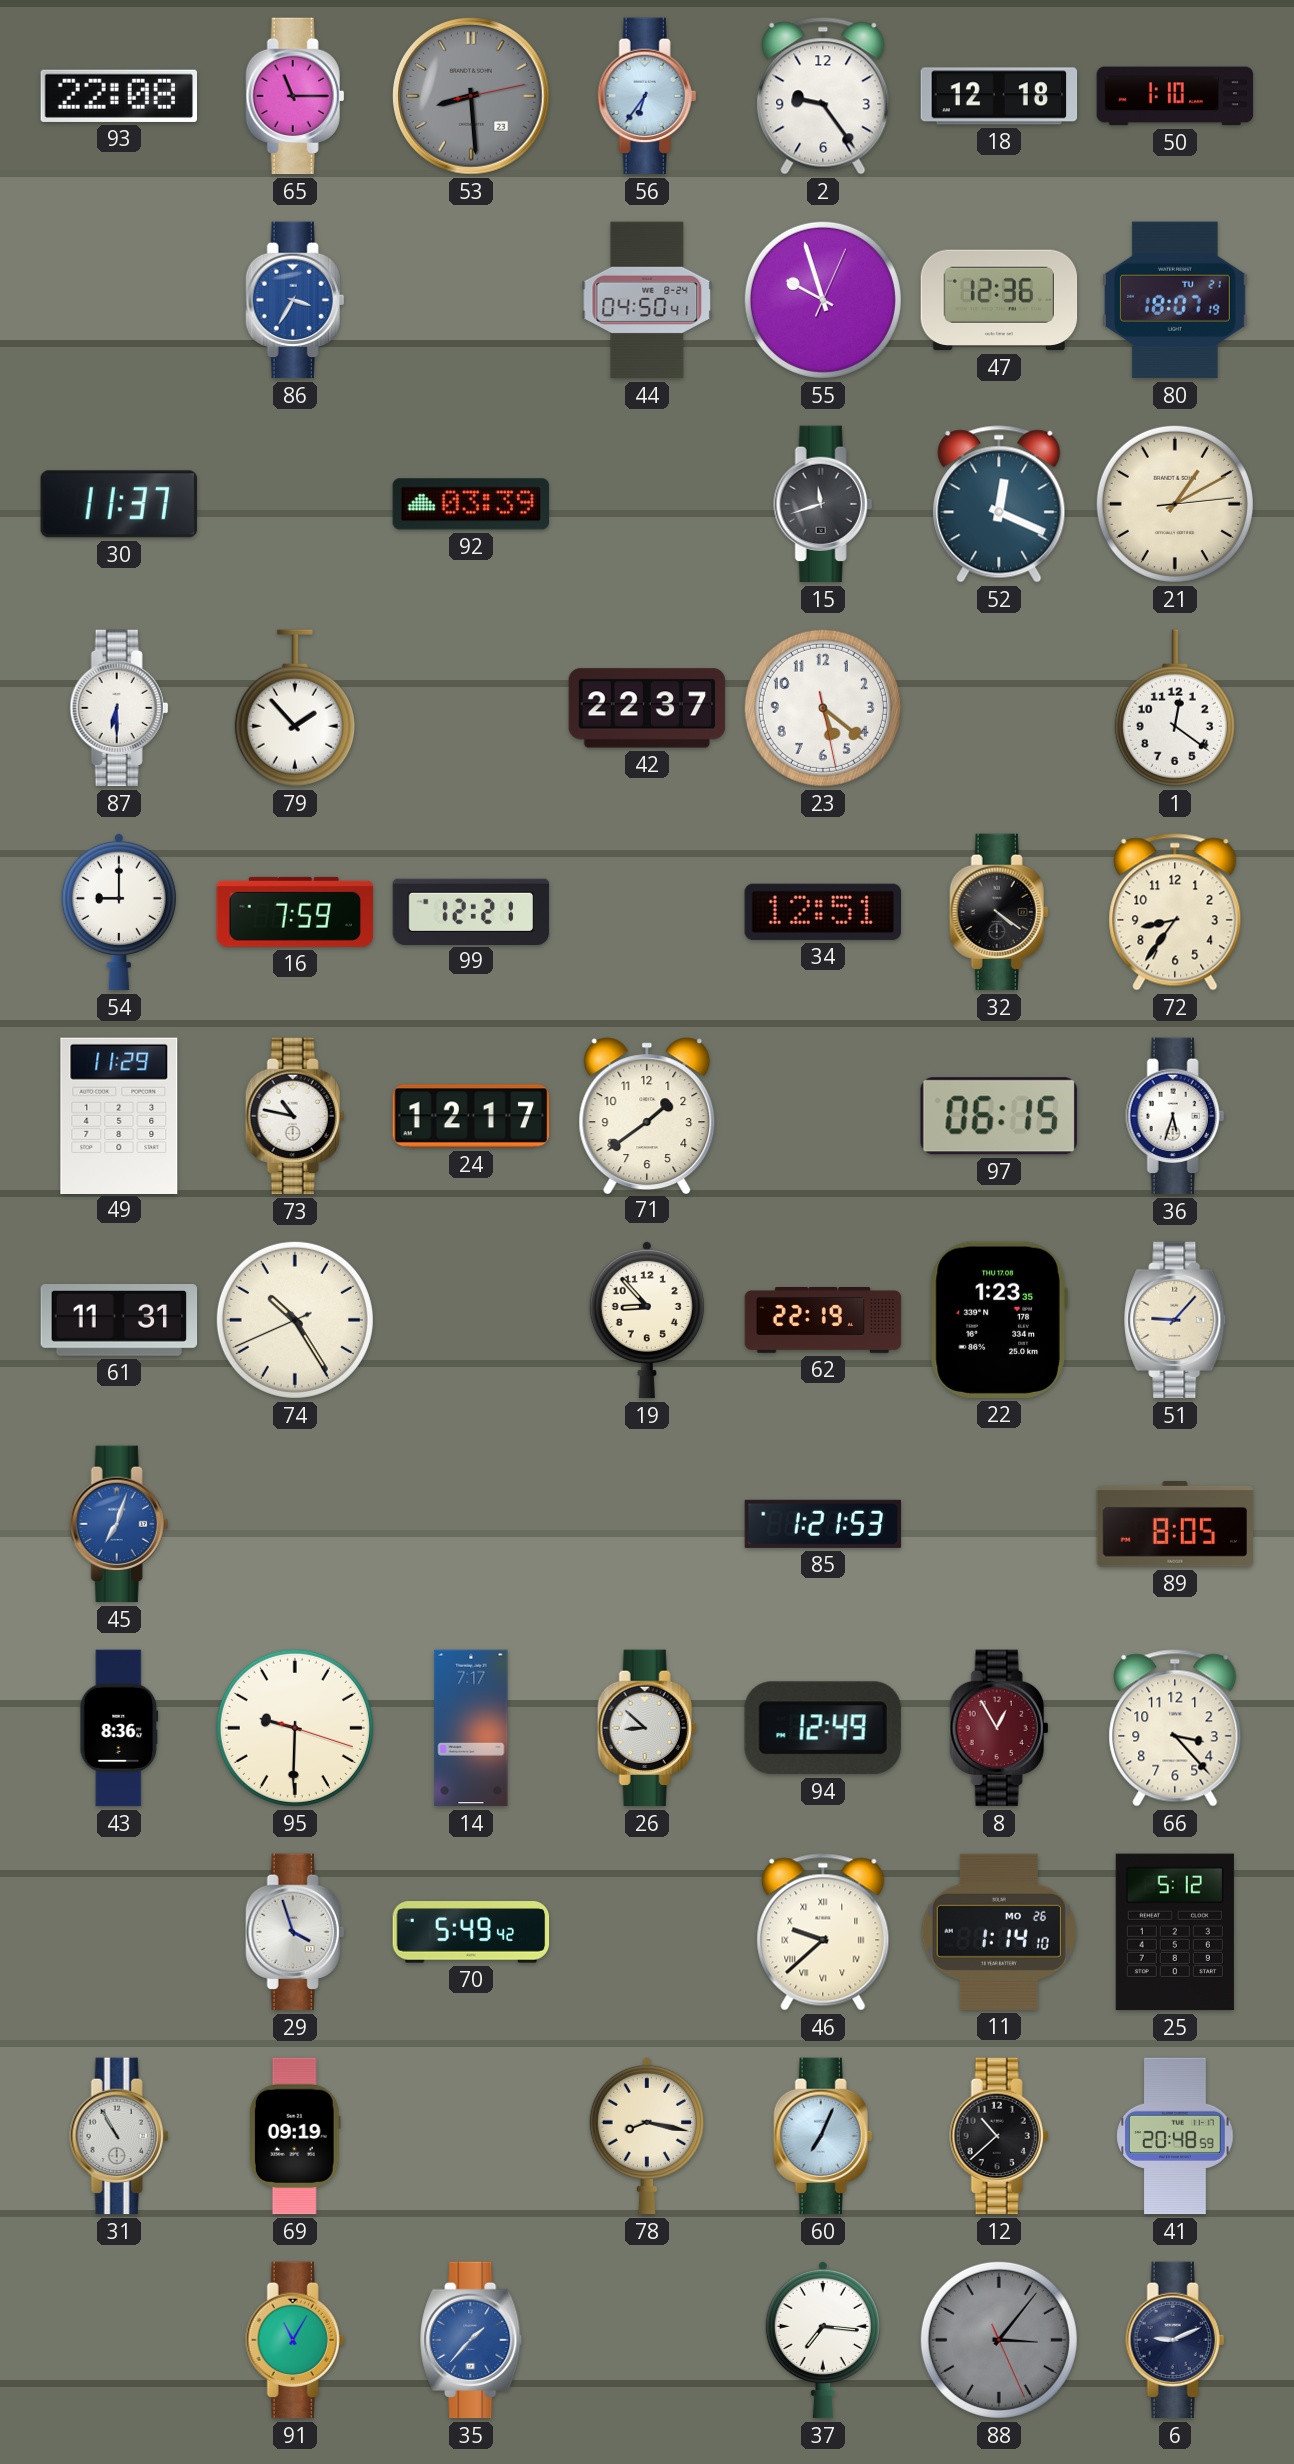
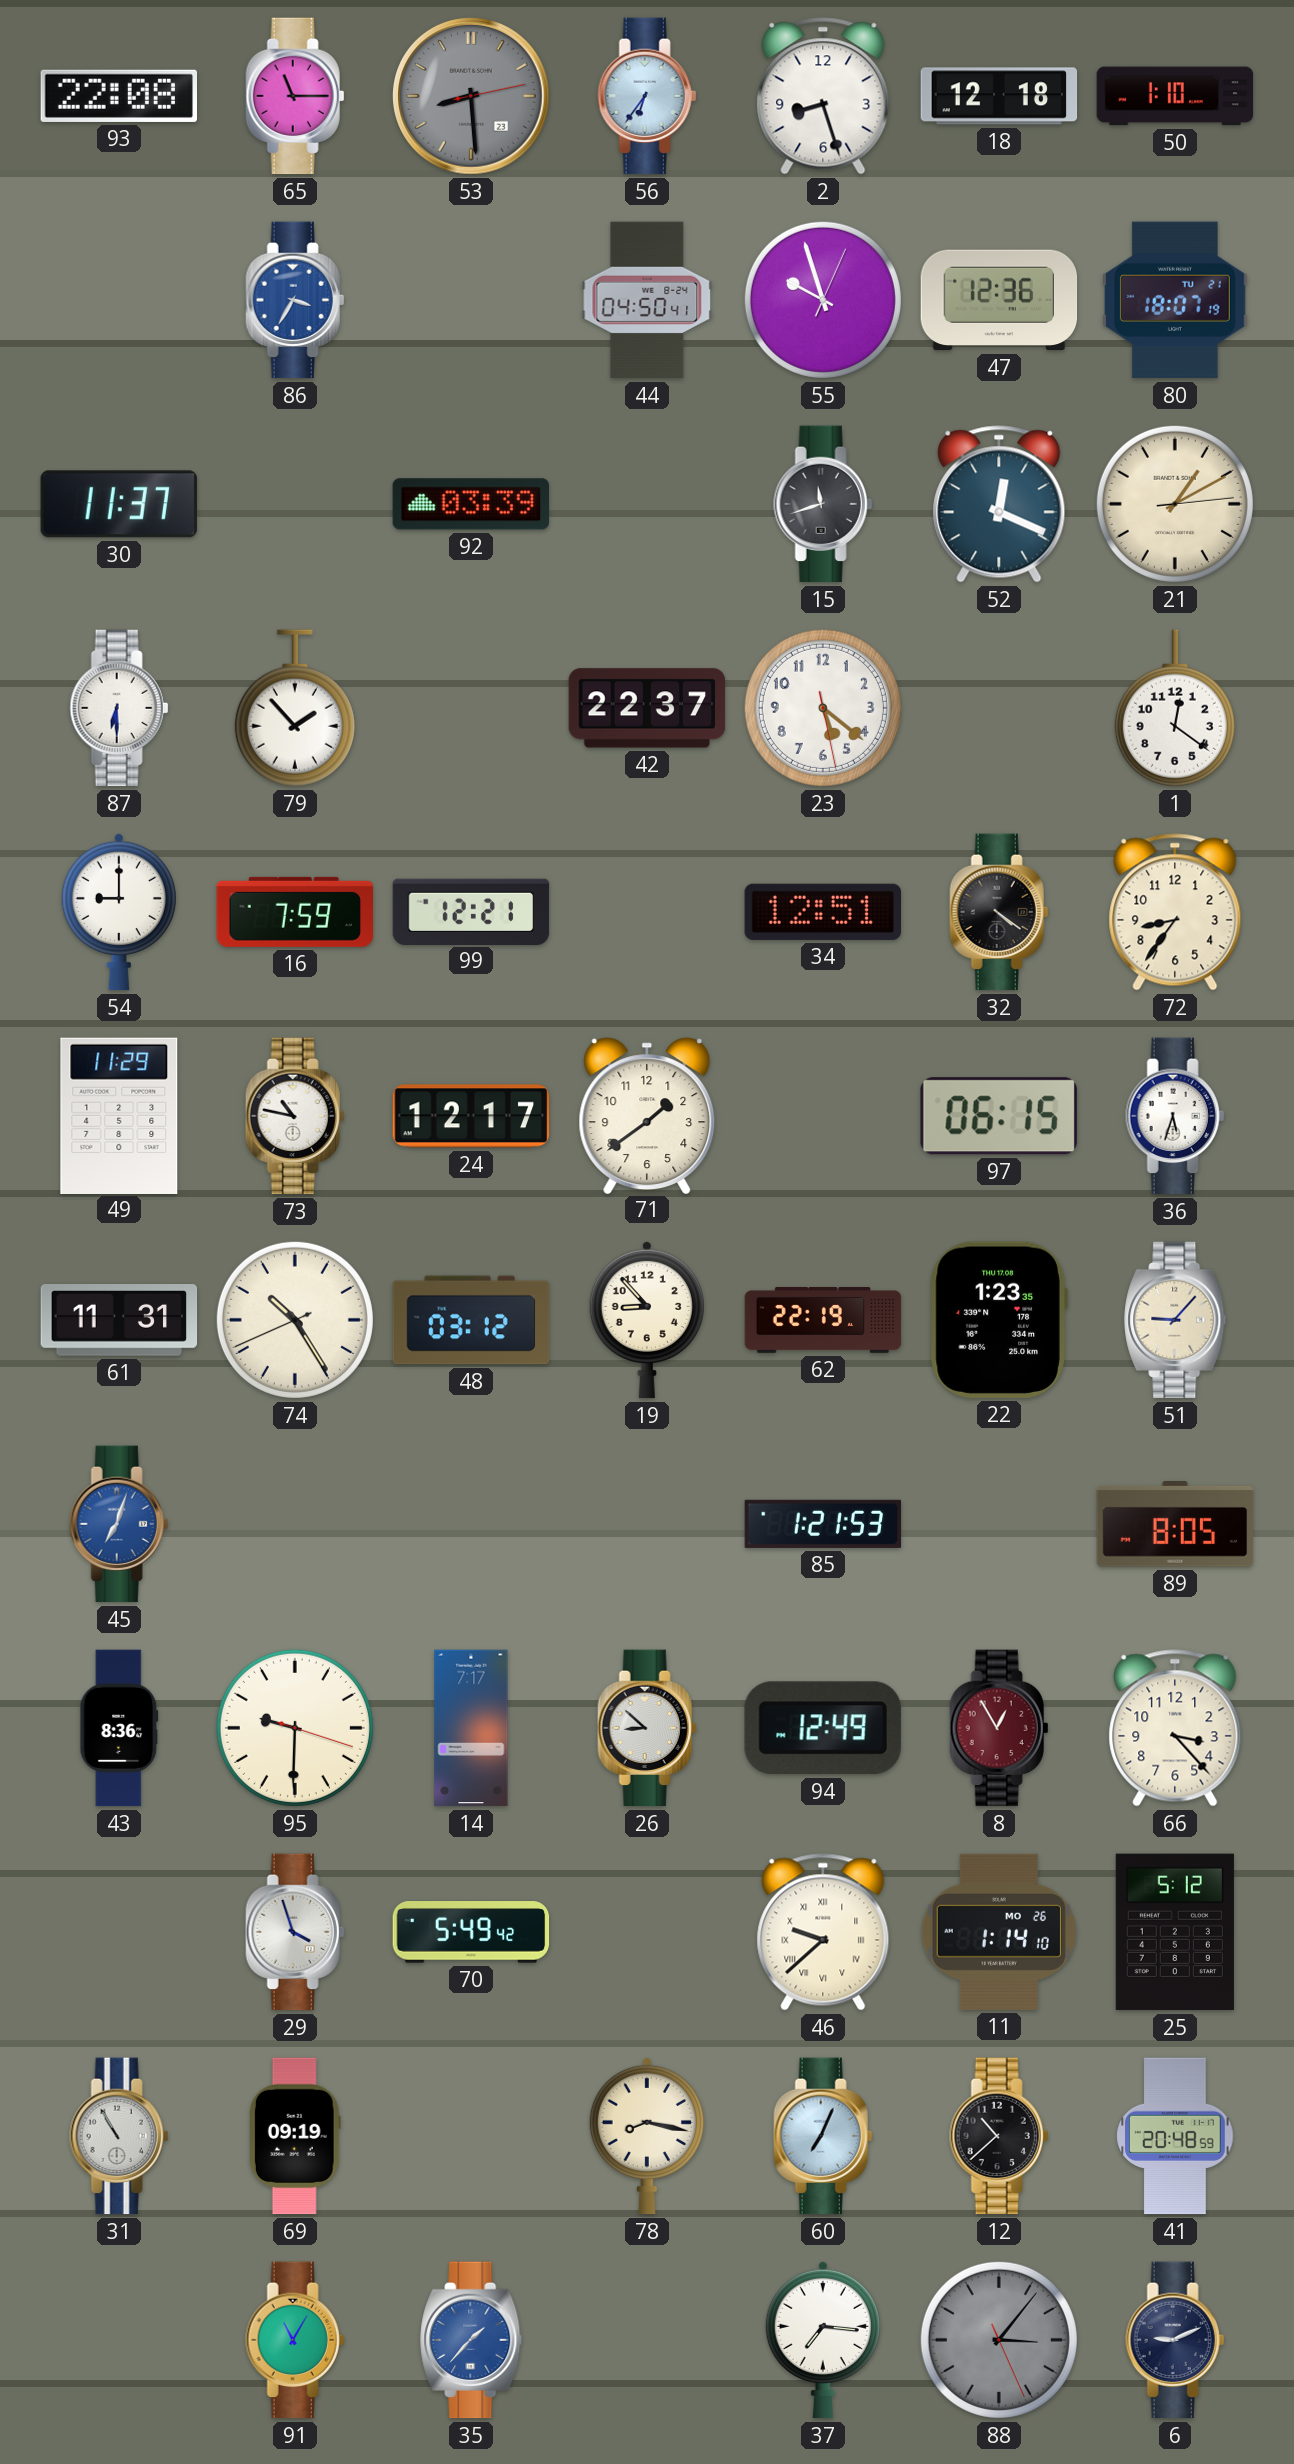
2: 9:24 -> 8:27 (823, 96)
48: none -> 03:12 (471, 1320)
